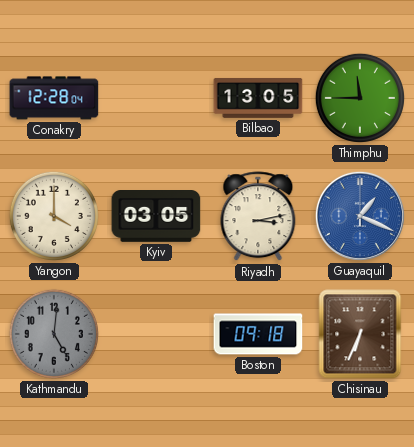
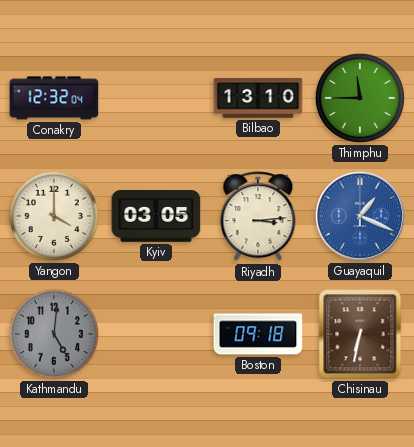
Conakry: 12:28 -> 12:32 (54, 98)
Bilbao: 13:05 -> 13:10 (258, 98)
Riyadh: 3:13 -> 3:14 (258, 217)
Chisinau: 6:34 -> 6:32 (360, 334)
